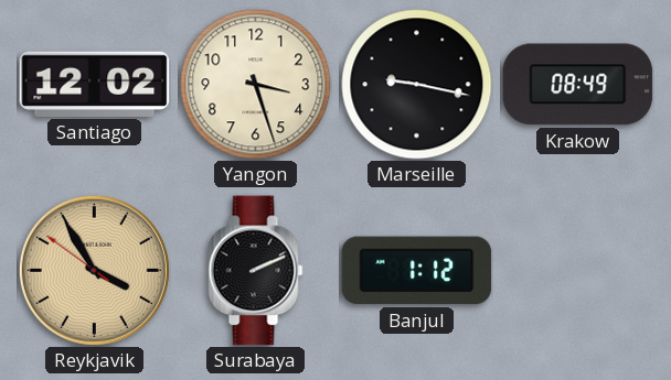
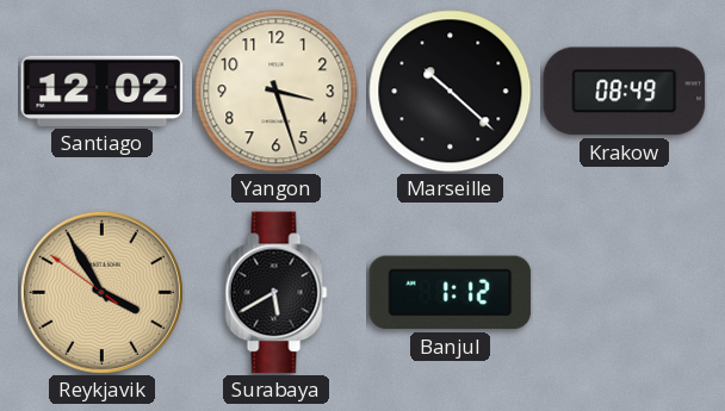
Marseille: 9:17 -> 10:22 (451, 92)
Surabaya: 2:11 -> 5:40 (277, 293)
